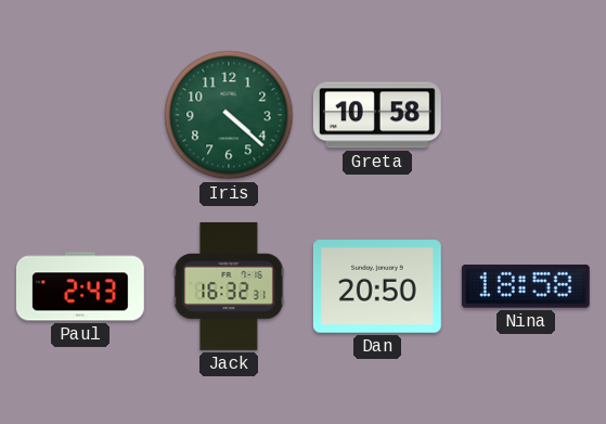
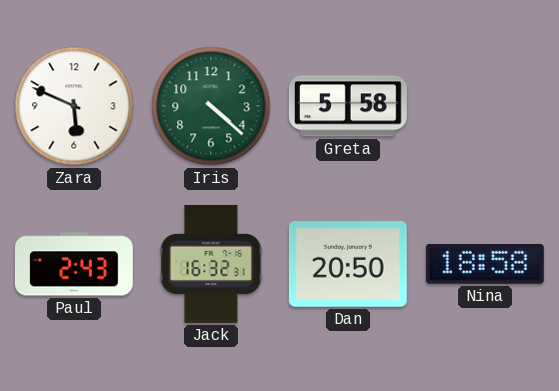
Zara: none -> 5:49 (74, 106)
Greta: 10:58 -> 5:58 (348, 106)
